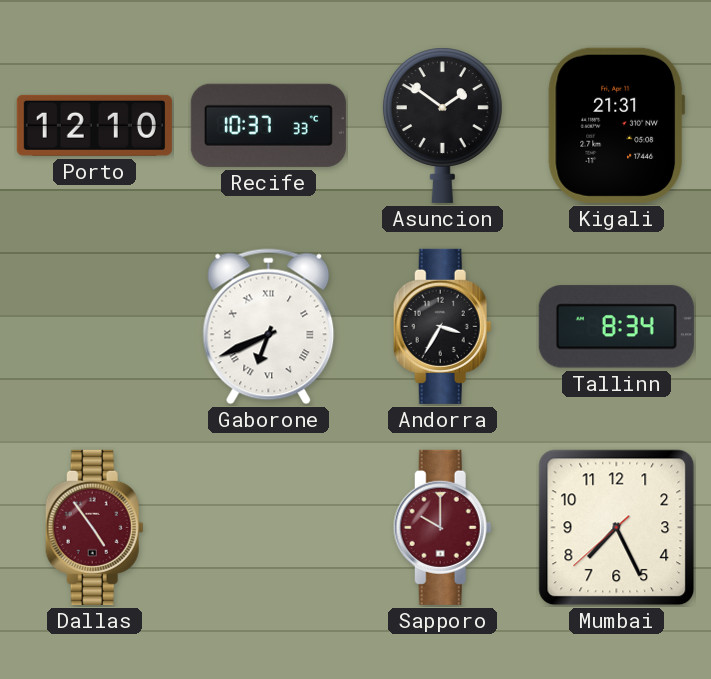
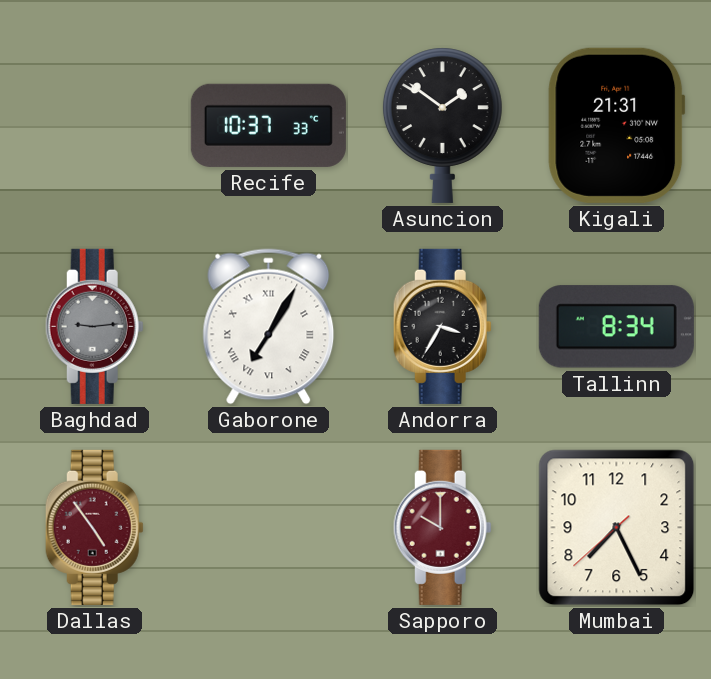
Porto: 12:10 -> none (94, 125)
Baghdad: none -> 9:14 (94, 326)
Gaborone: 6:41 -> 7:05 (269, 327)
